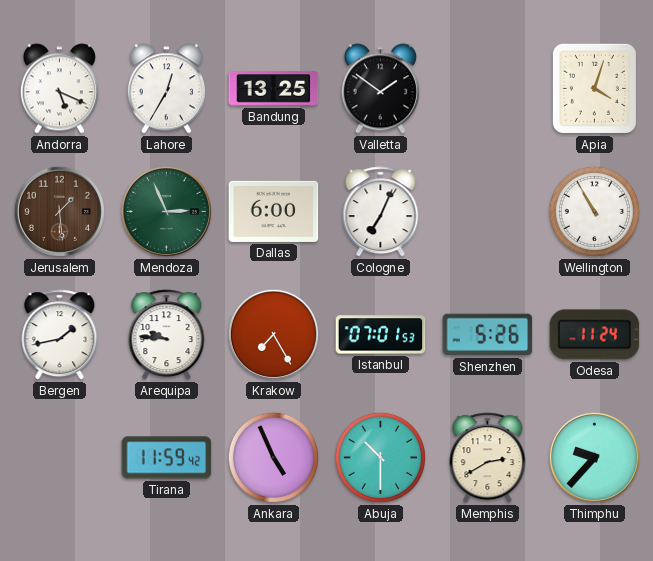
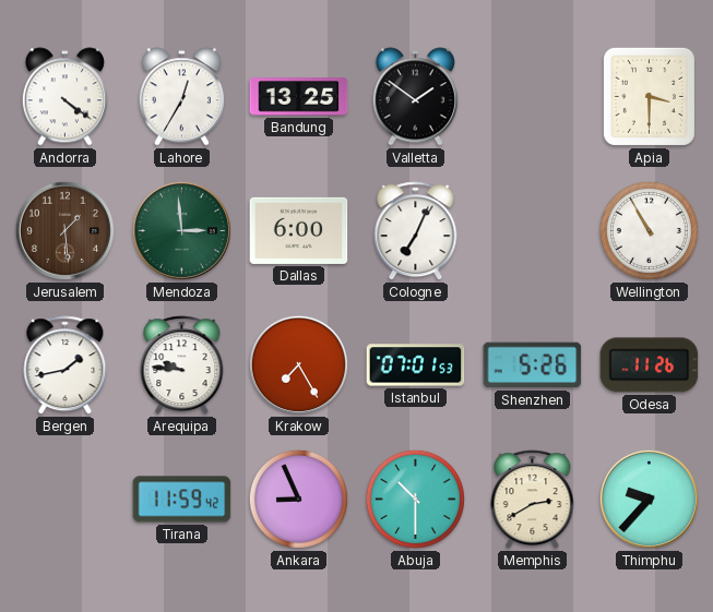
Andorra: 5:19 -> 4:21 (64, 97)
Apia: 4:03 -> 3:30 (649, 96)
Mendoza: 2:56 -> 2:59 (181, 230)
Odesa: 11:24 -> 11:26 (650, 365)
Ankara: 4:56 -> 8:56 (298, 499)
